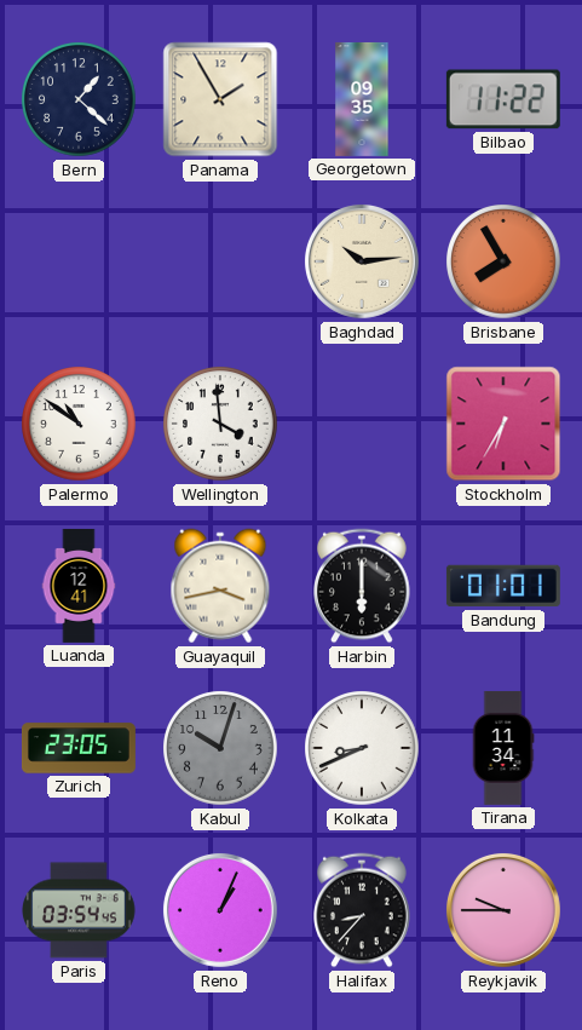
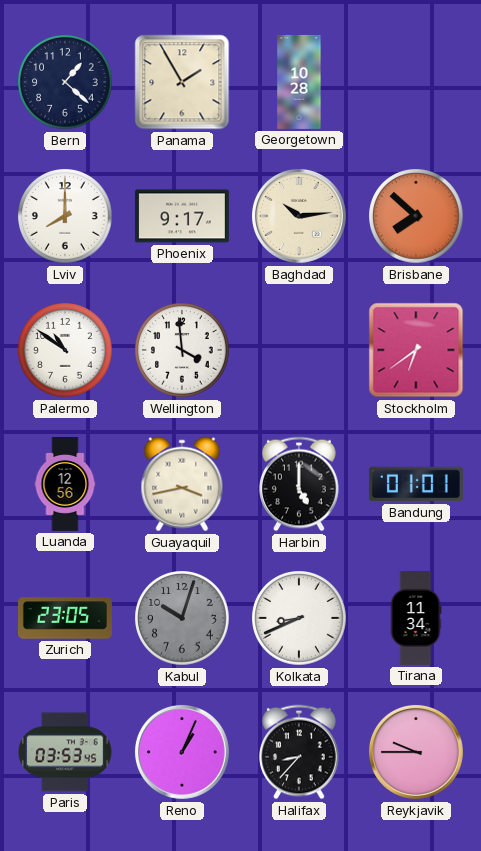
Georgetown: 09:35 -> 10:28 (299, 82)
Bilbao: 11:22 -> none (503, 99)
Lviv: none -> 8:00 (65, 216)
Phoenix: none -> 9:17 (182, 216)
Brisbane: 7:55 -> 7:52 (416, 216)
Stockholm: 6:35 -> 6:39 (416, 350)
Luanda: 12:41 -> 12:56 (65, 484)
Harbin: 6:00 -> 5:00 (299, 484)
Paris: 03:54 -> 03:53 (66, 752)
